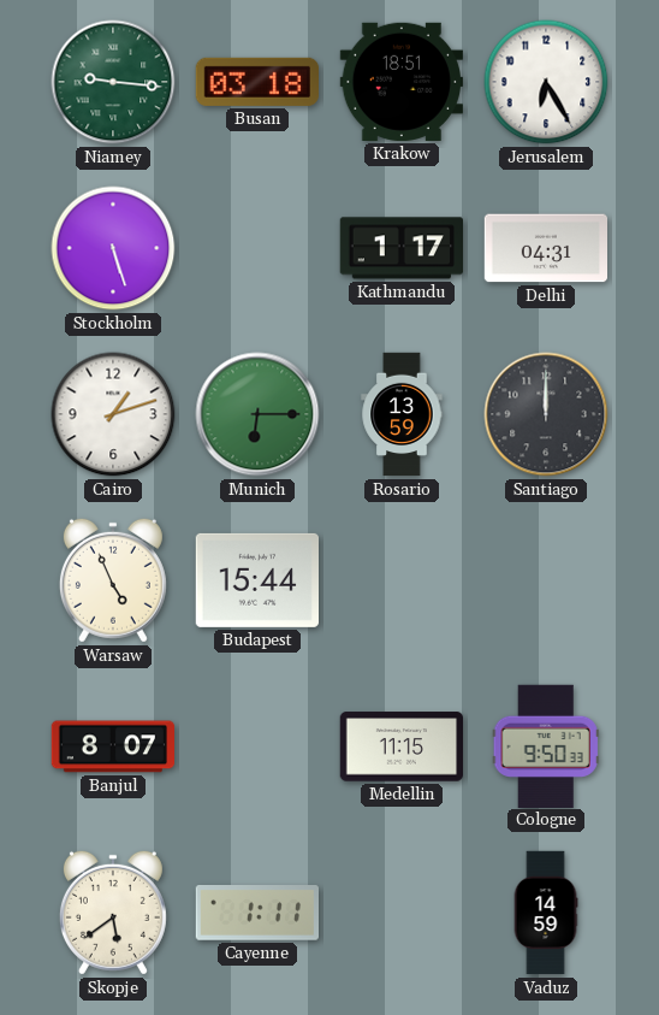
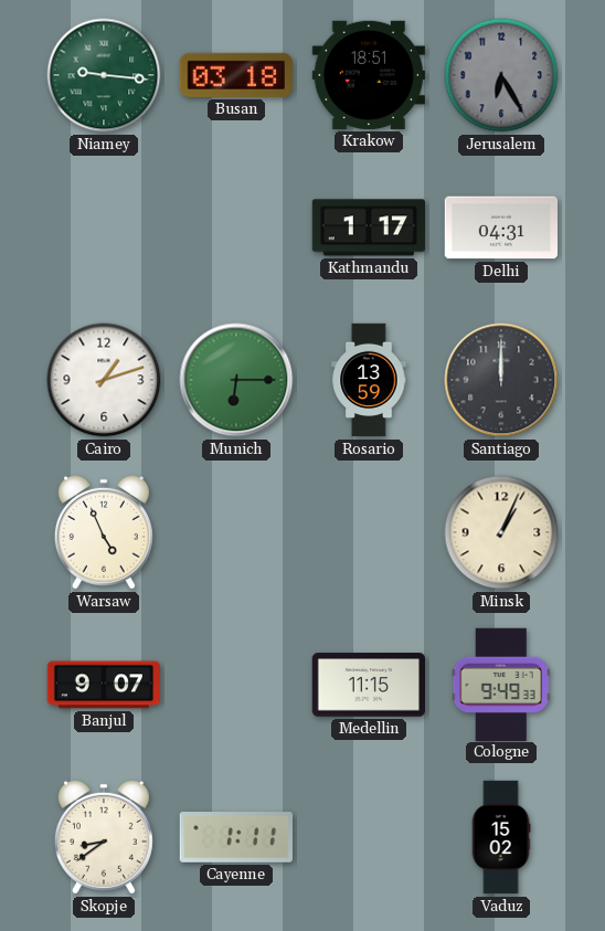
Jerusalem dial: white -> grey (501, 75)
Stockholm: 5:27 -> none (113, 248)
Budapest: 15:44 -> none (256, 580)
Minsk: none -> 1:04 (501, 532)
Banjul: 8:07 -> 9:07 (103, 685)
Cologne: 9:50 -> 9:49 (501, 684)
Skopje: 5:39 -> 8:39 (104, 837)
Vaduz: 14:59 -> 15:02 (501, 837)
